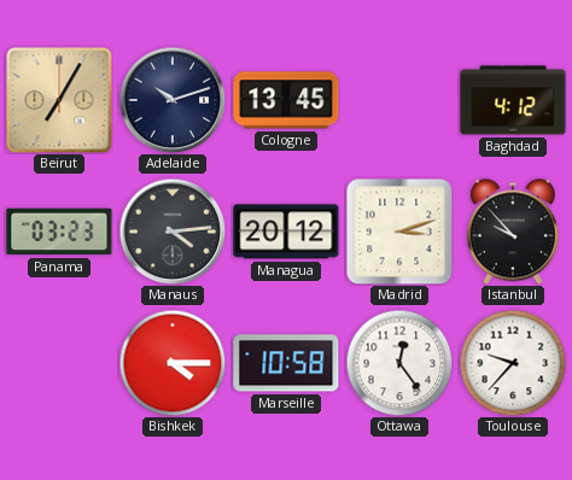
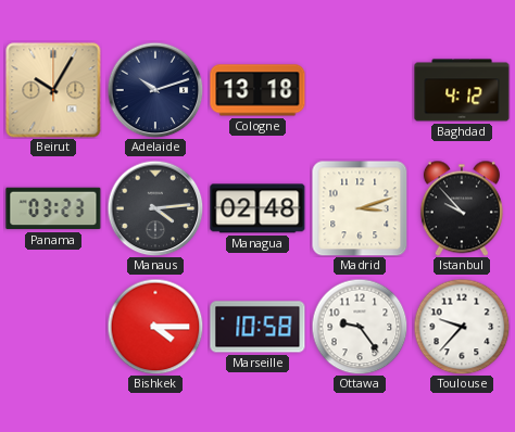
Beirut: 7:05 -> 10:05 (53, 90)
Cologne: 13:45 -> 13:18 (257, 90)
Managua: 20:12 -> 02:48 (257, 208)
Ottawa: 12:24 -> 9:24 (360, 327)
